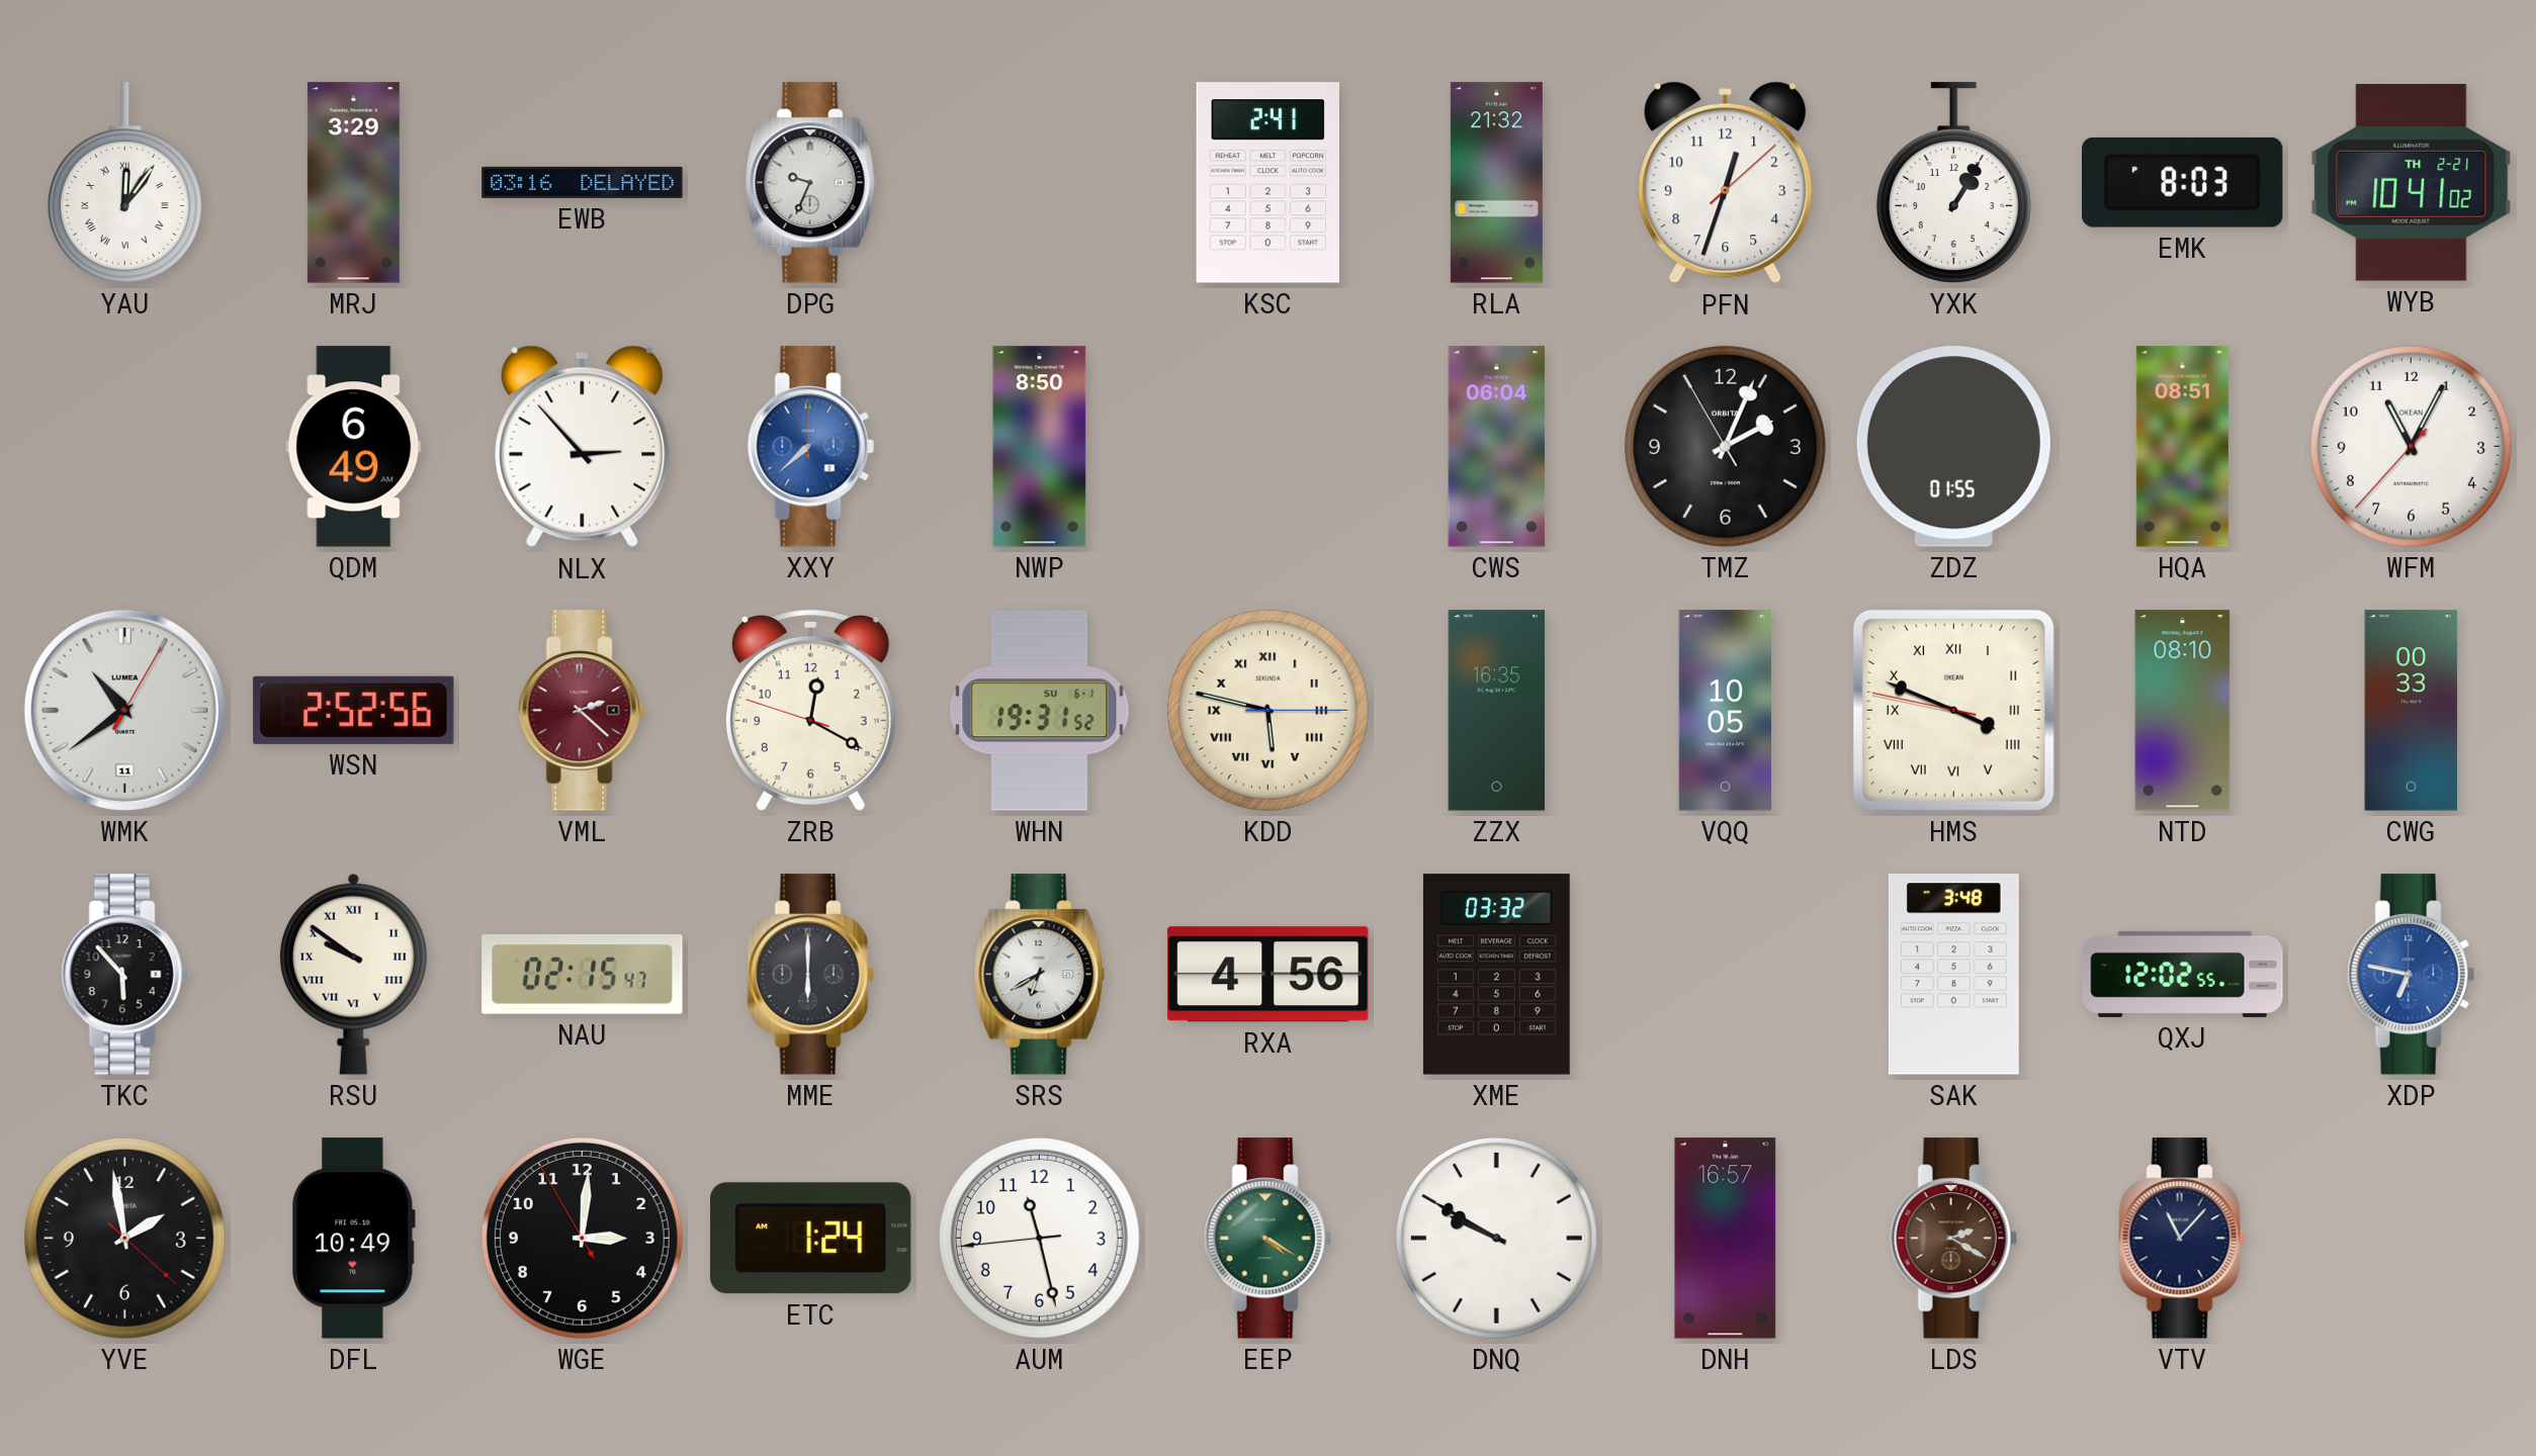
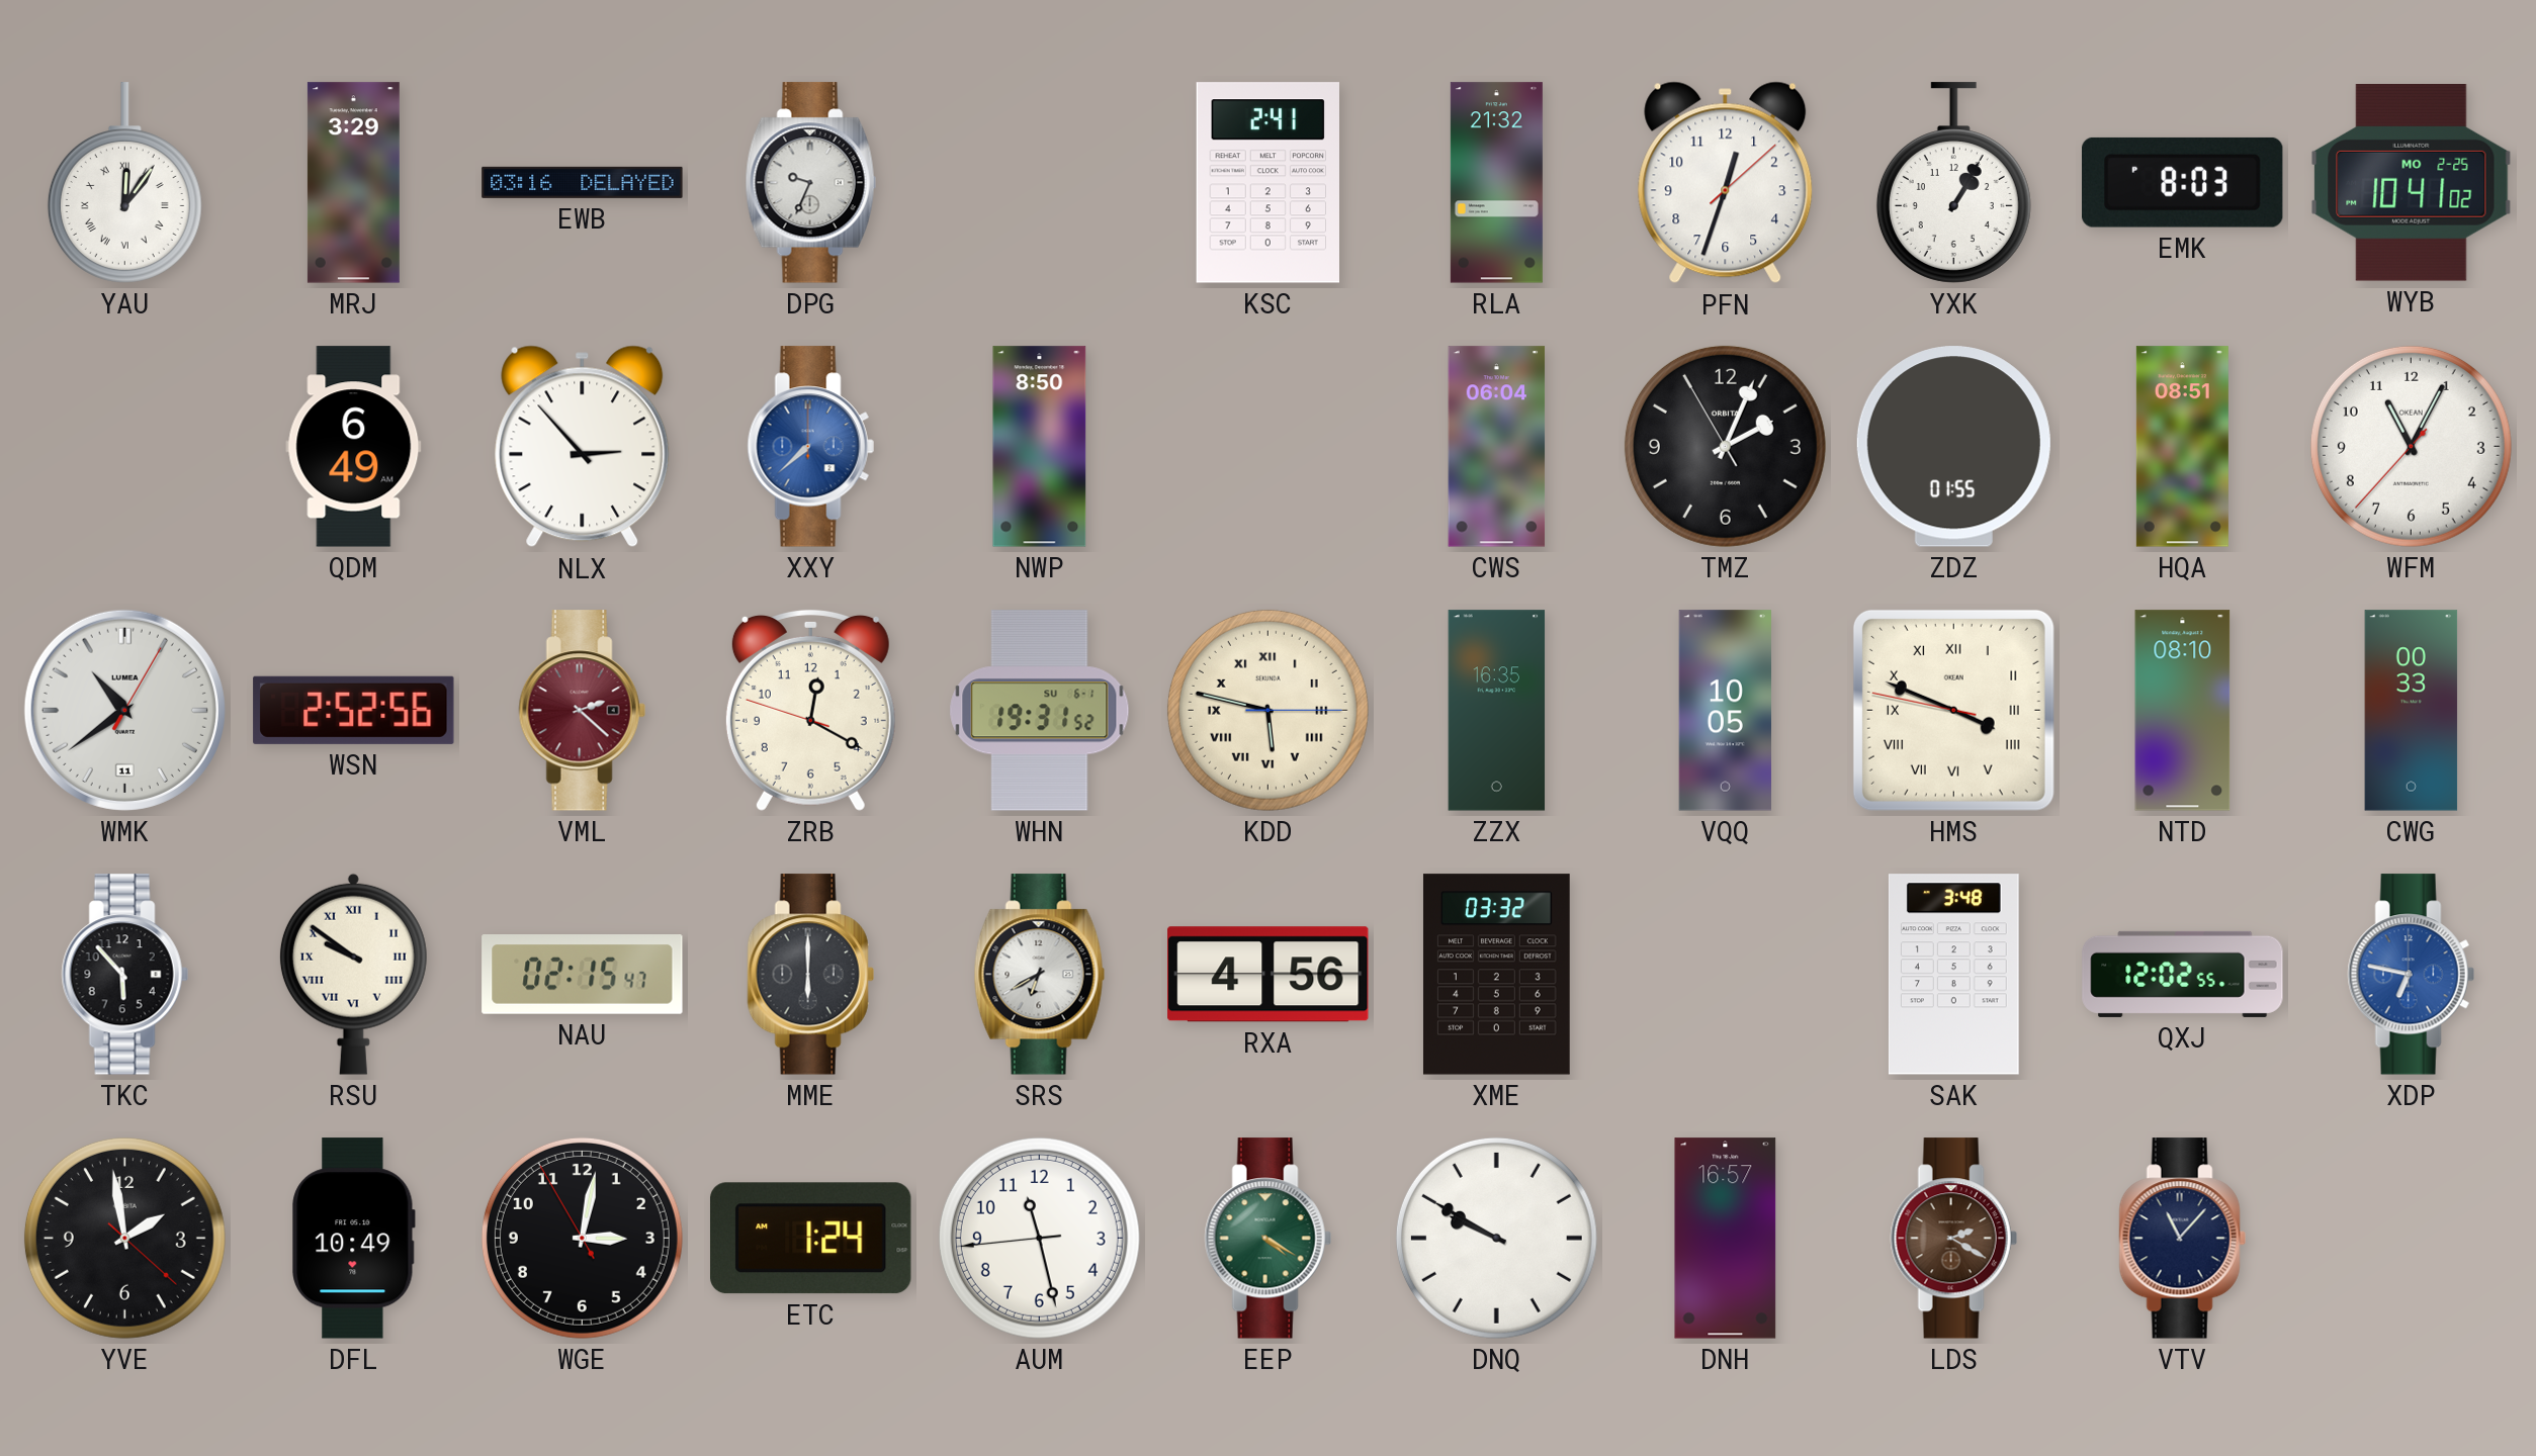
WYB date: TH 2-21 -> MO 2-25 (2412, 183)
WGE: 3:00 -> 3:01 (582, 1238)
